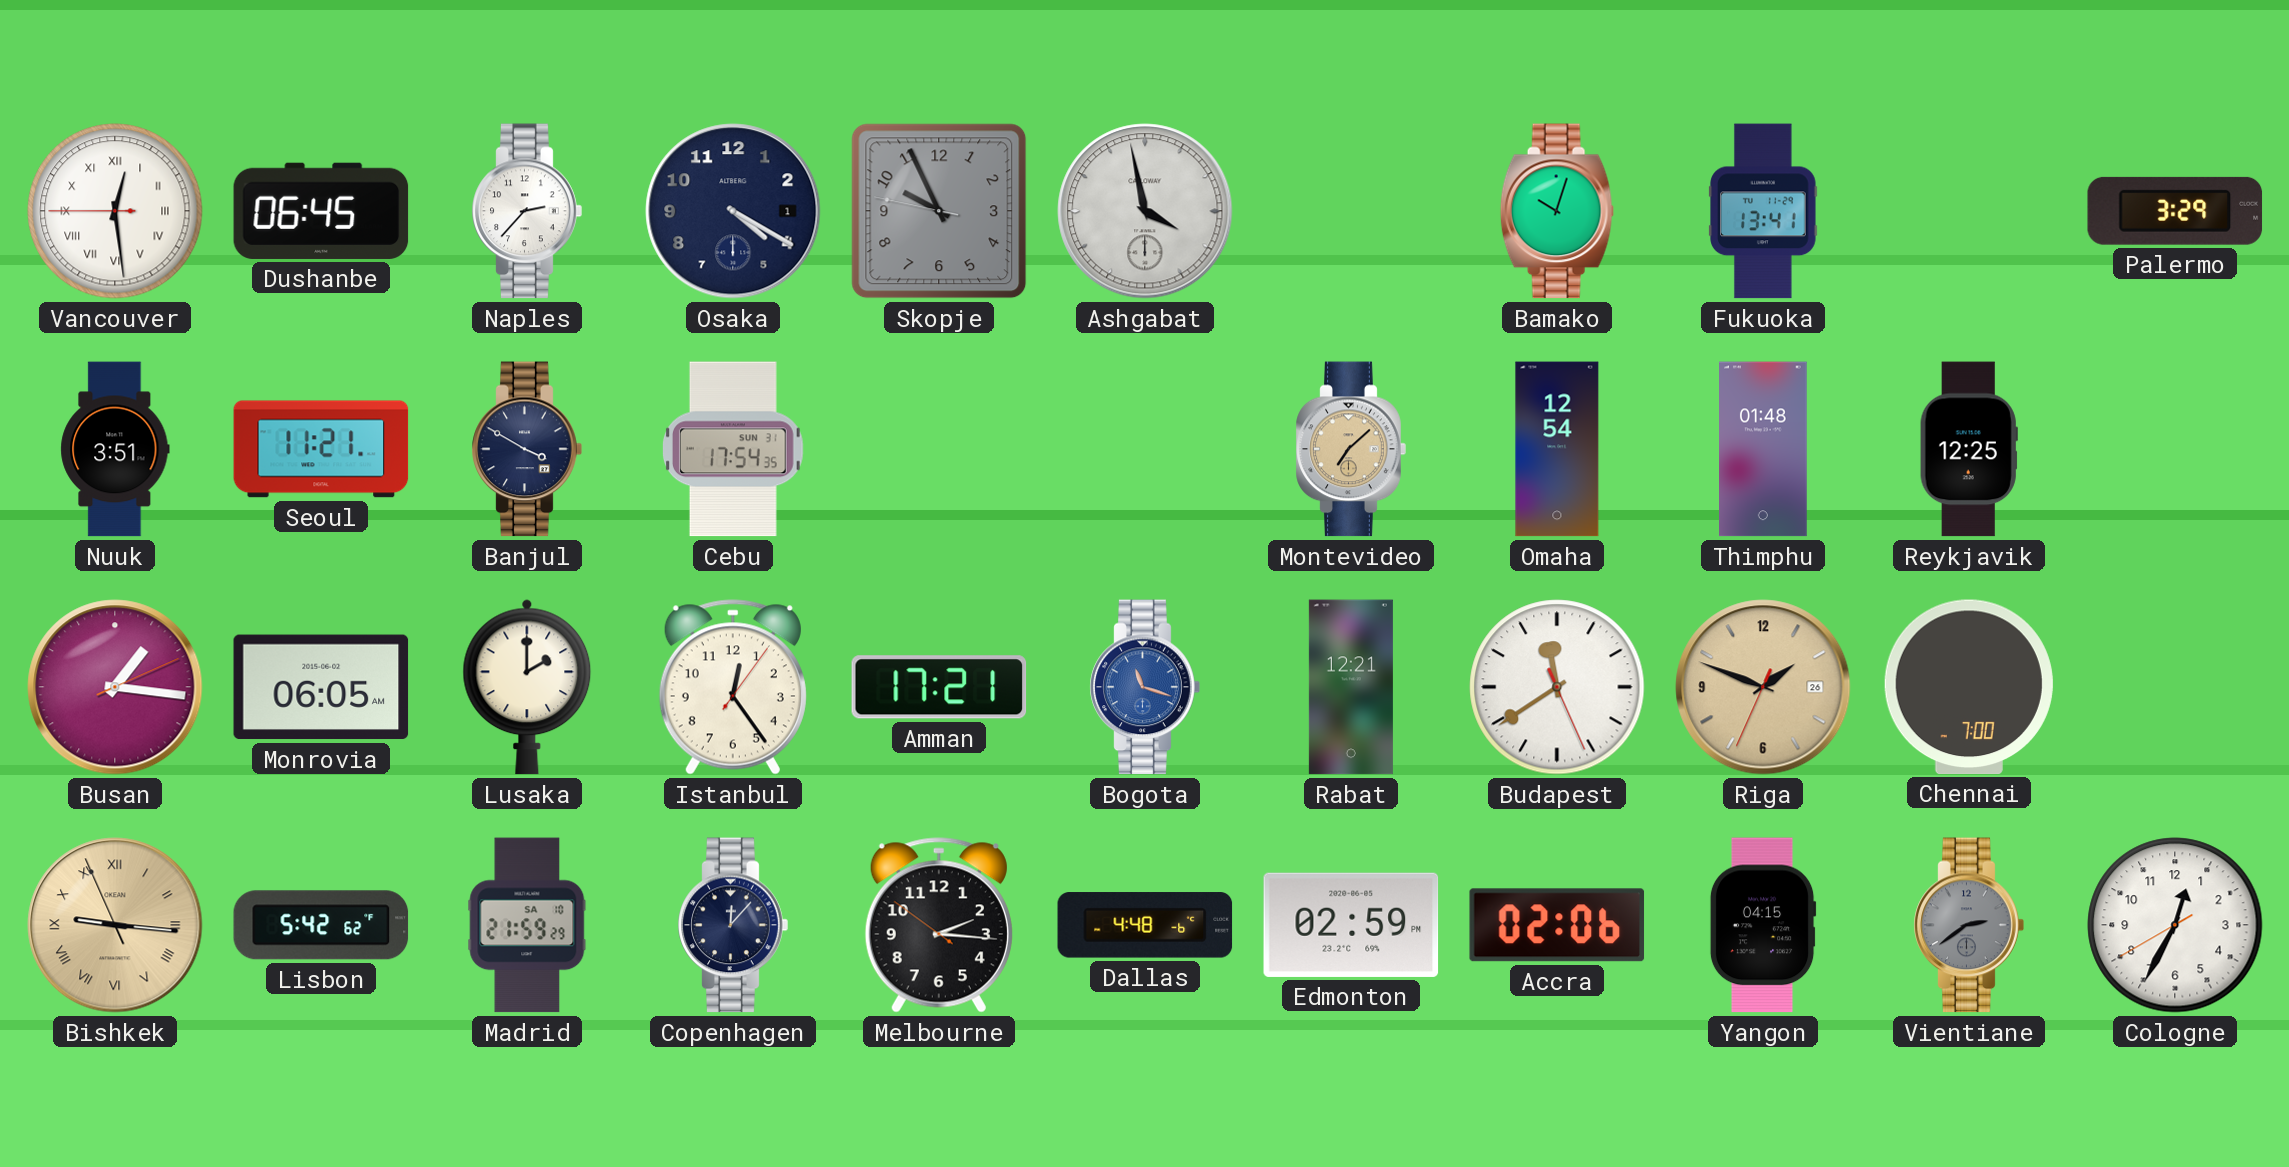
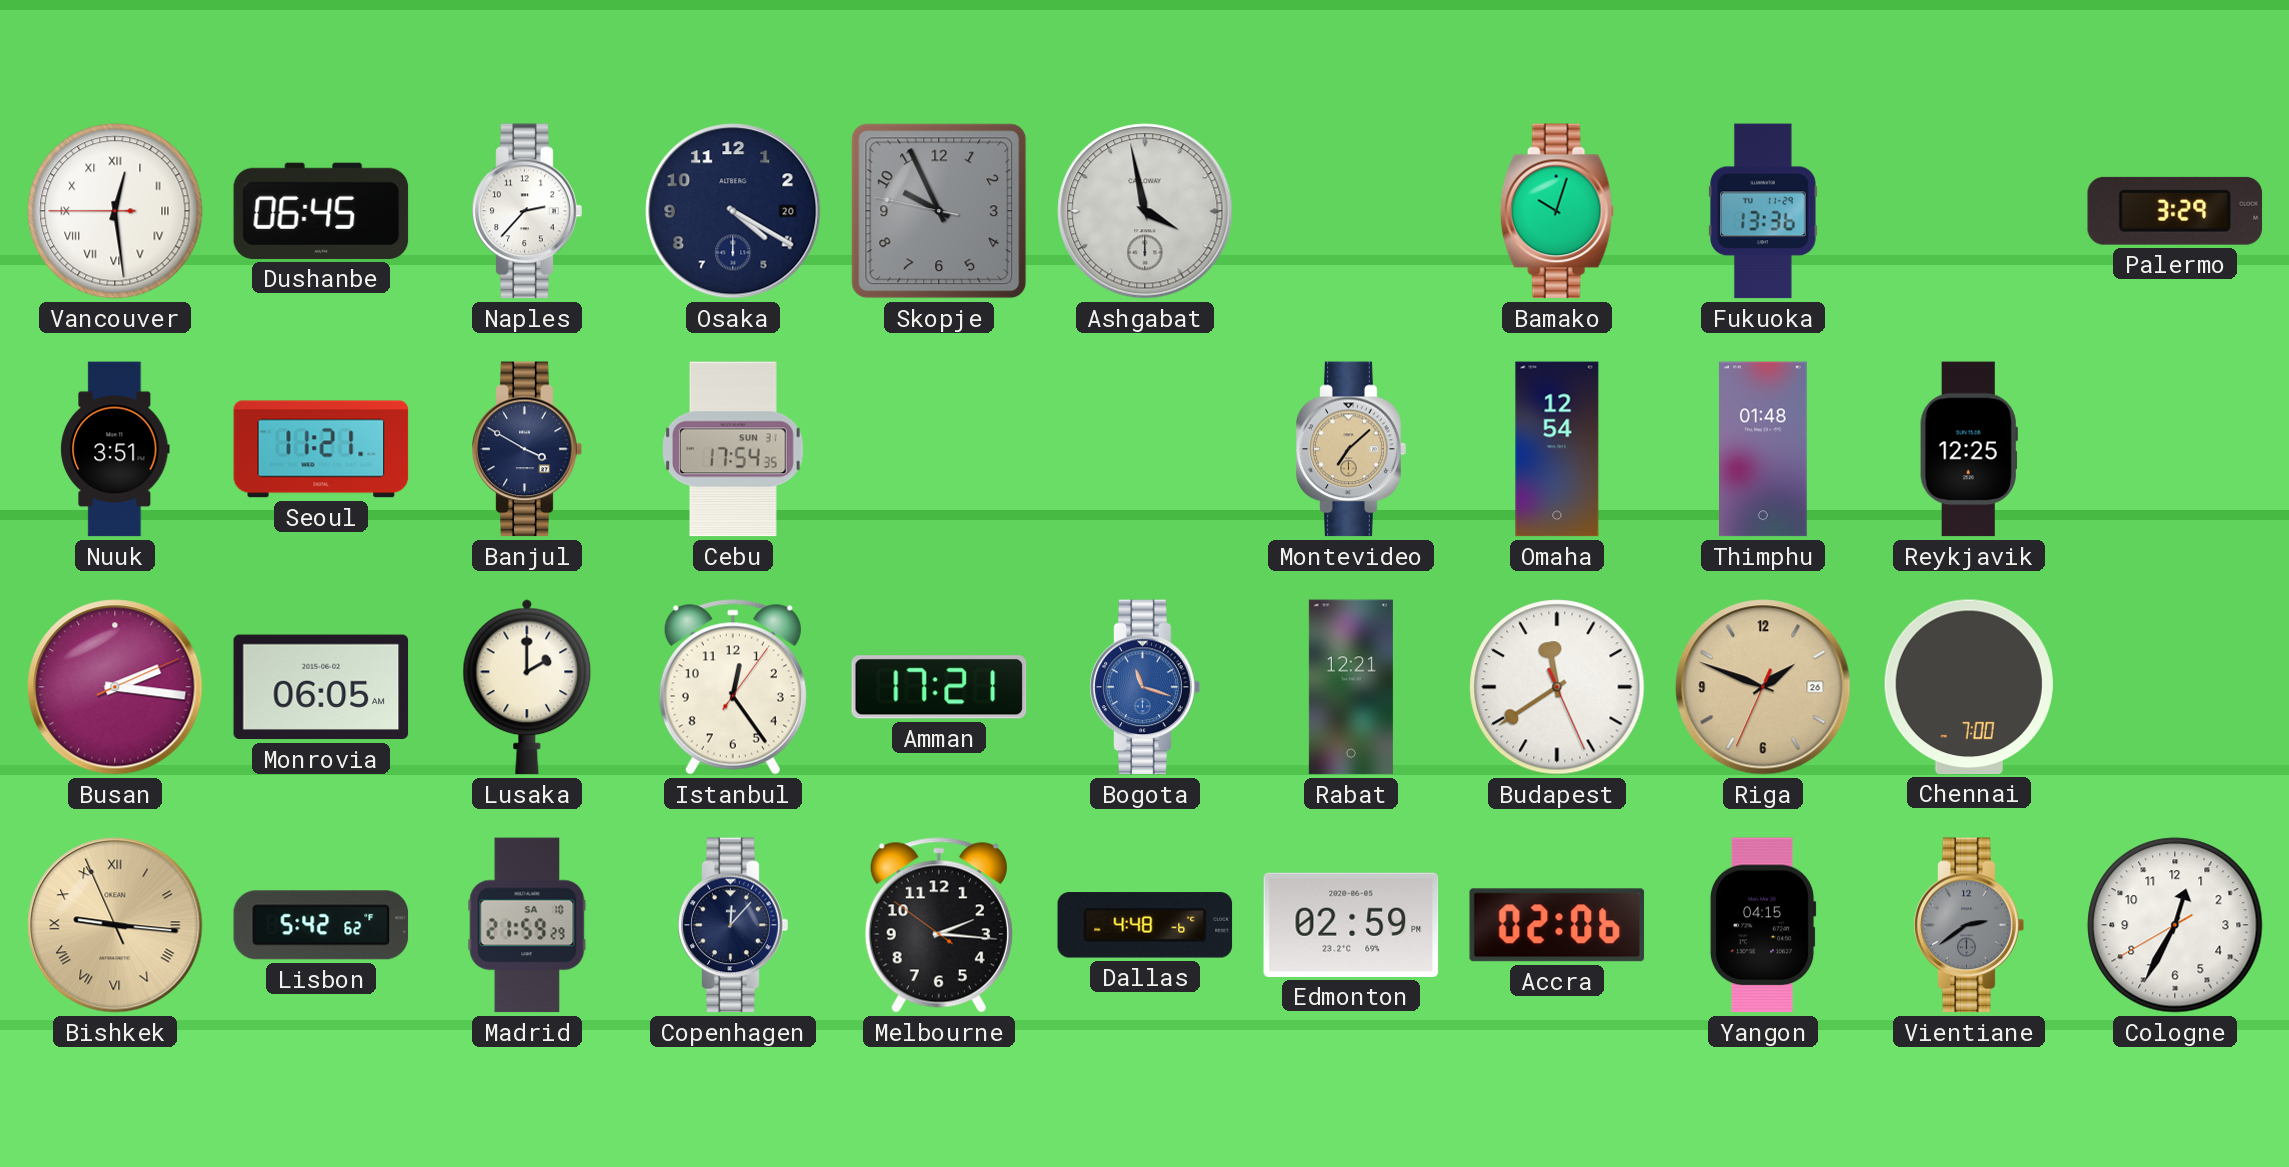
Osaka date: 1 -> 20 (733, 211)
Fukuoka: 13:41 -> 13:36 (1763, 211)
Busan: 1:16 -> 2:16 (115, 687)
